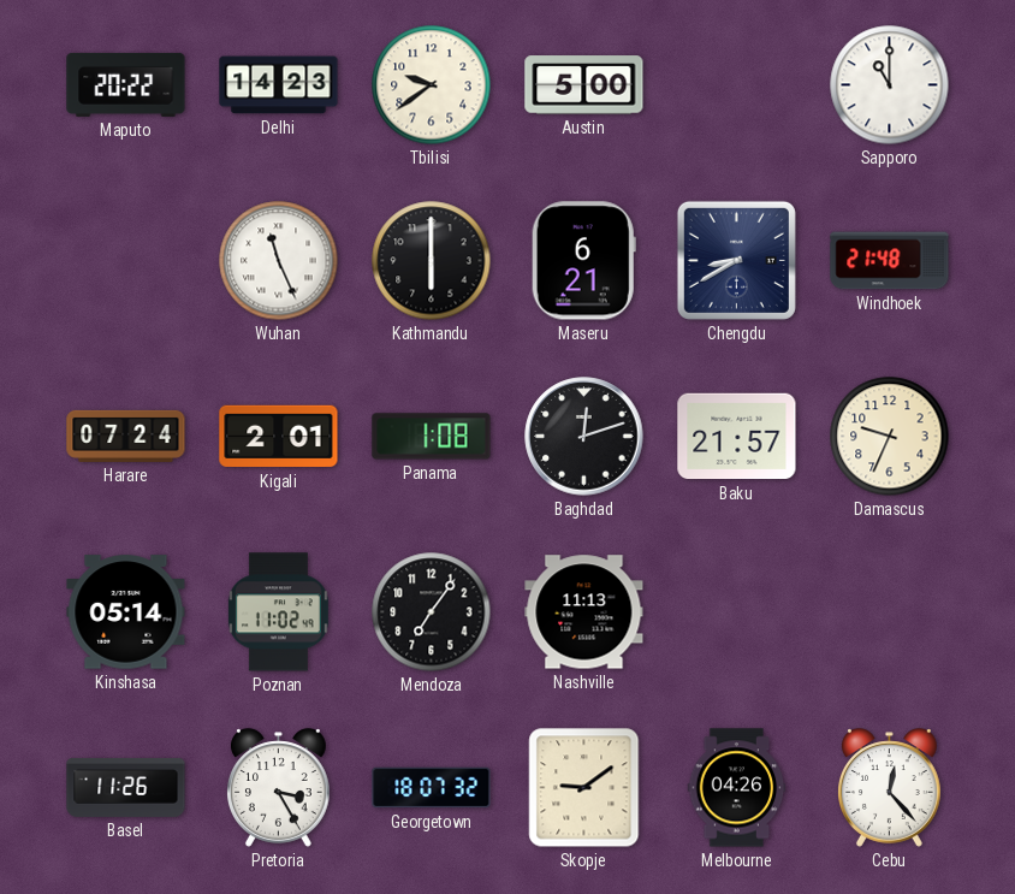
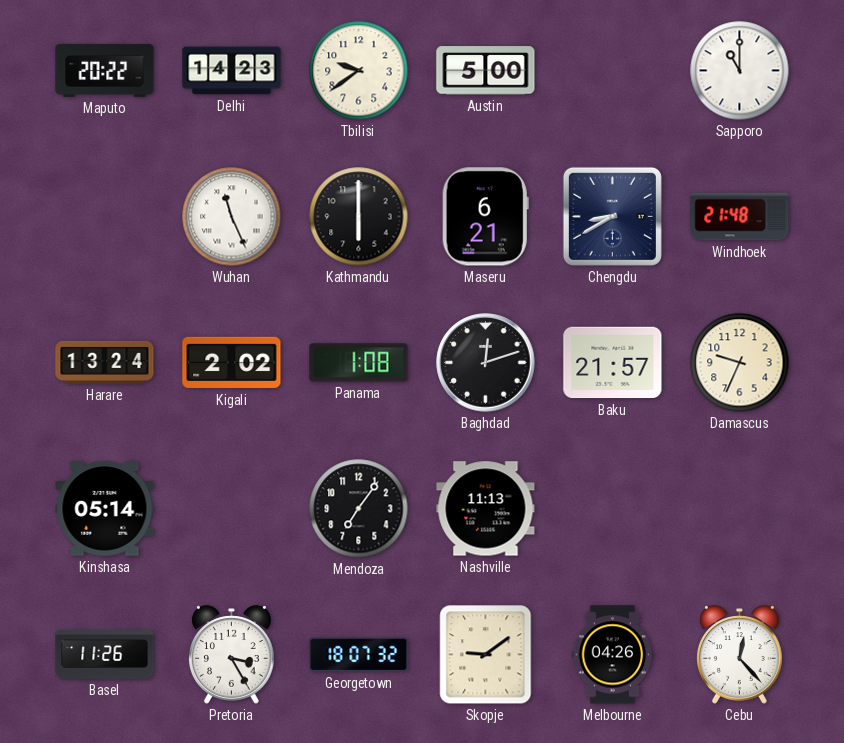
Harare: 07:24 -> 13:24 (105, 362)
Kigali: 2:01 -> 2:02 (232, 363)
Poznan: 11:02 -> none (278, 612)
